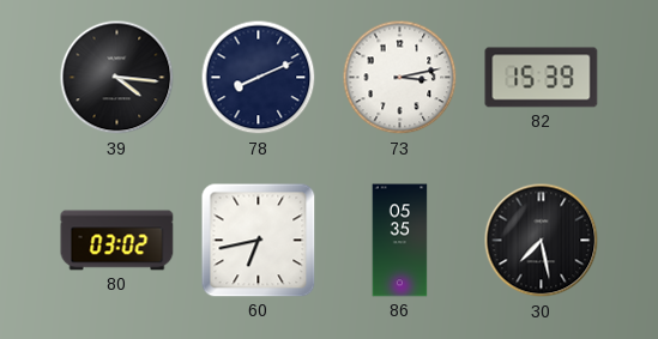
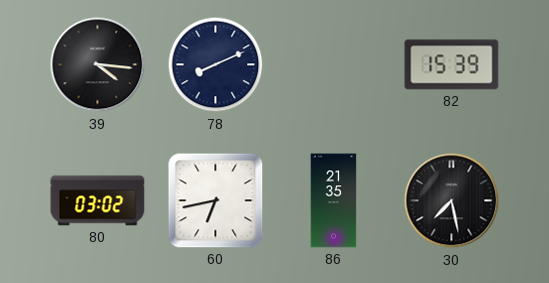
73: 3:13 -> none (400, 78)
86: 05:35 -> 21:35 (334, 201)
